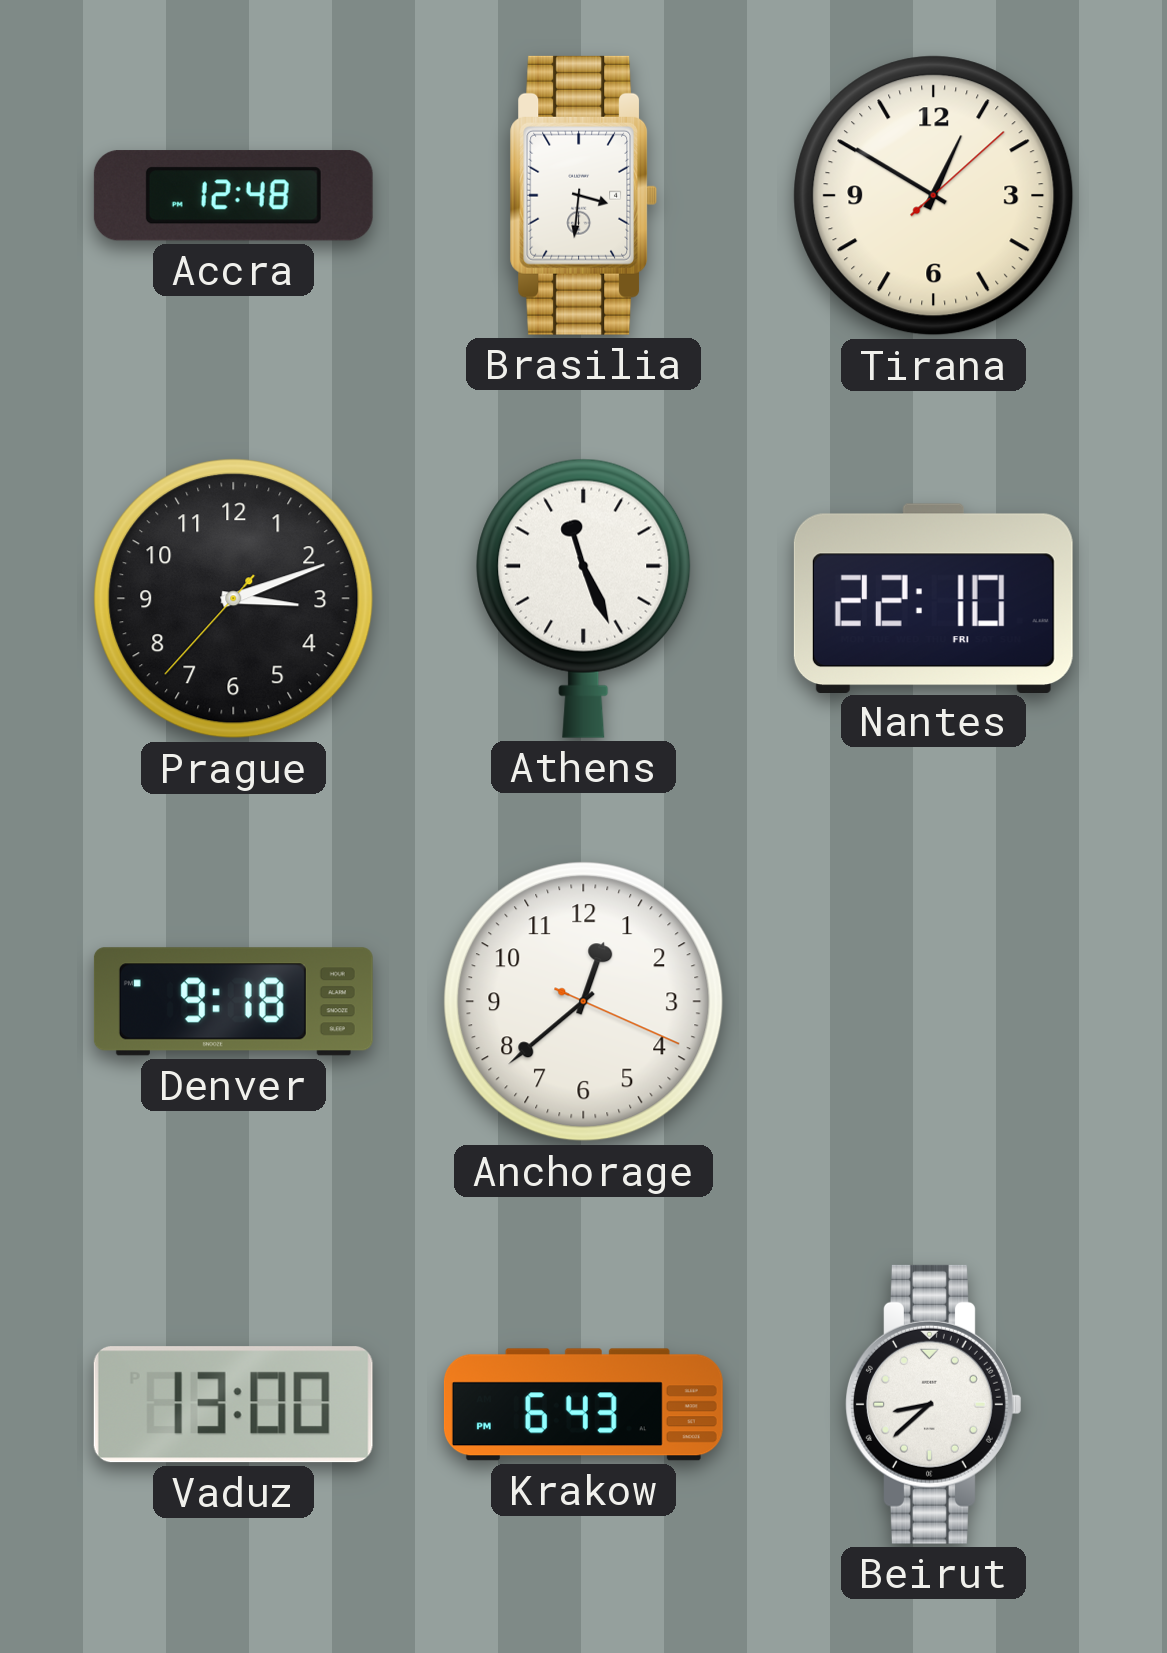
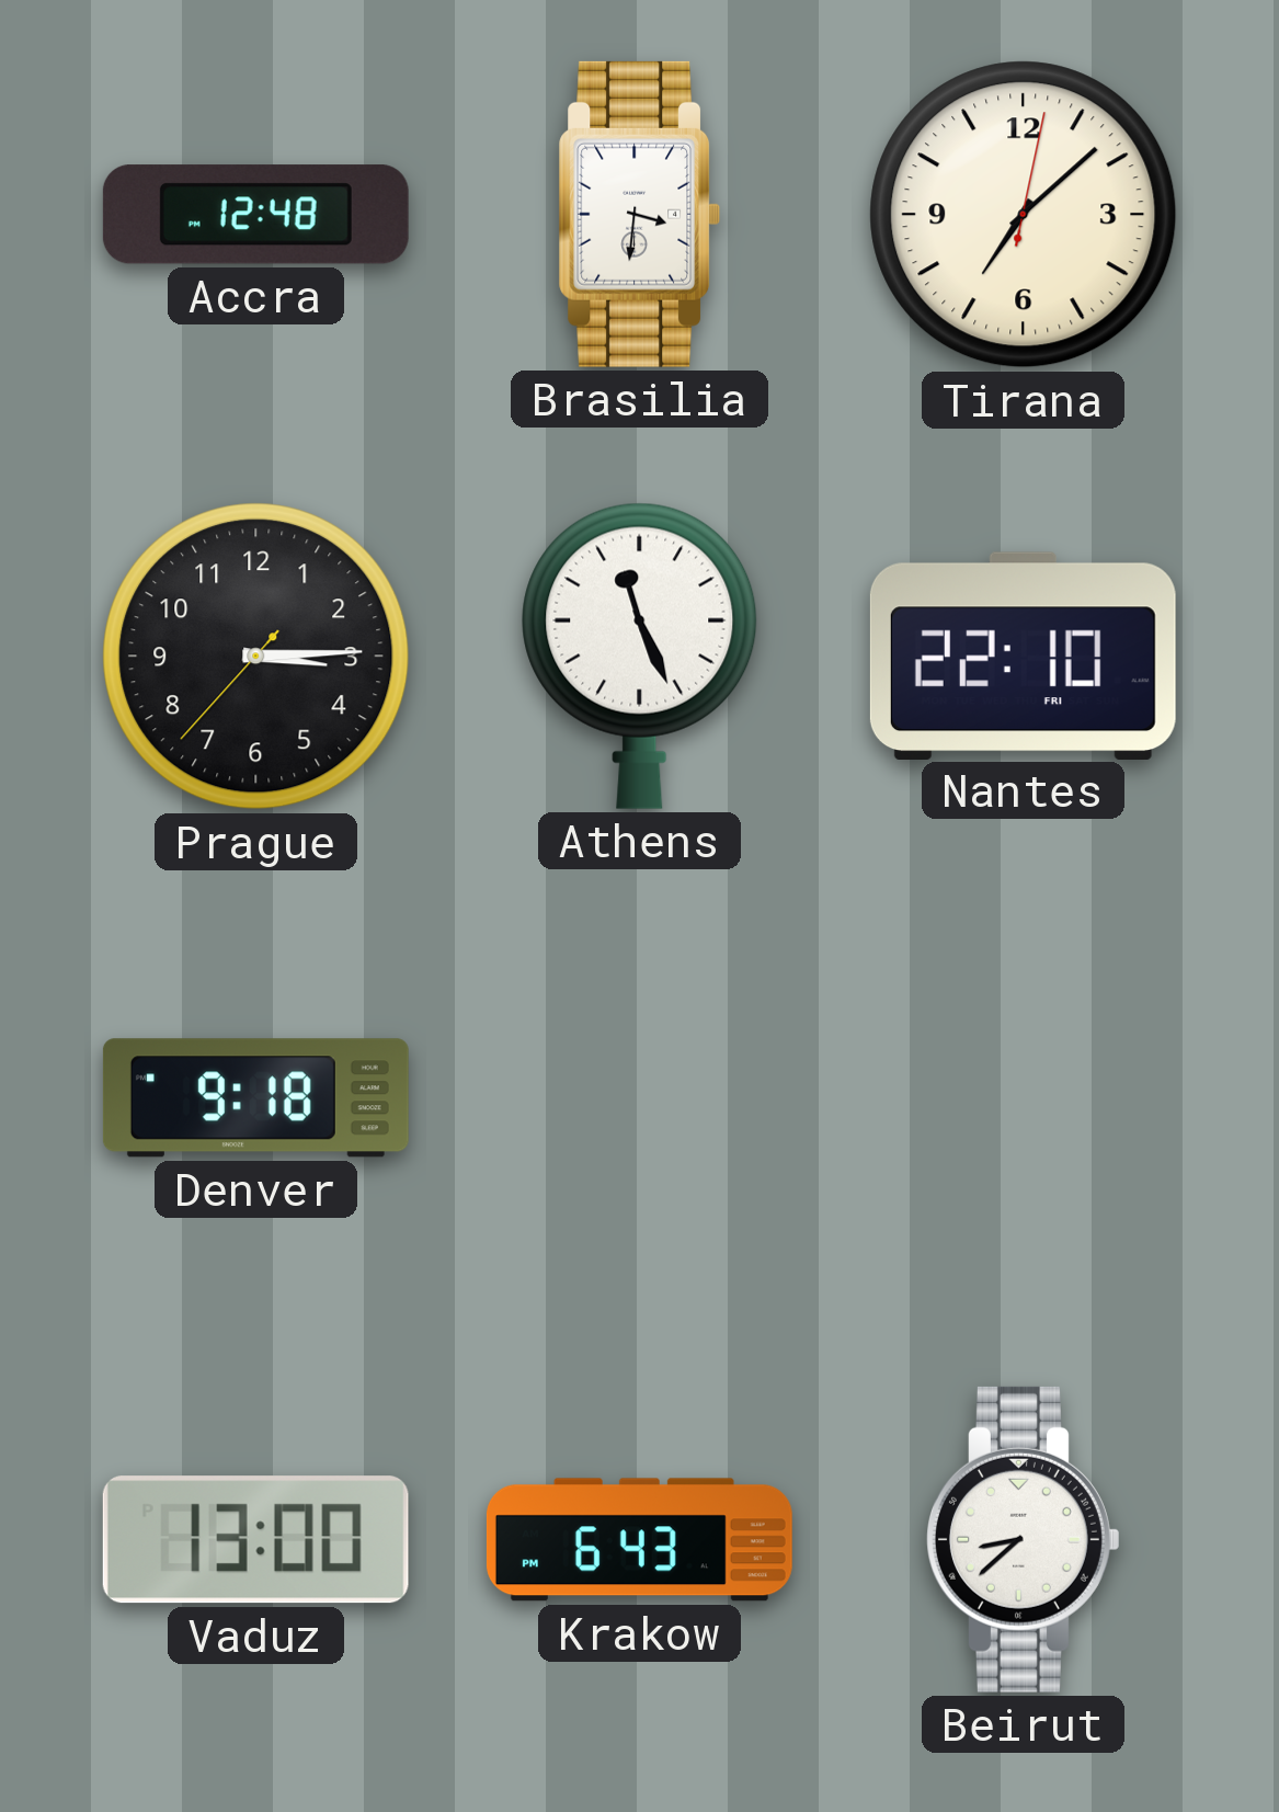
Tirana: 12:50 -> 7:08 (1024, 215)
Prague: 3:11 -> 3:14 (256, 657)
Anchorage: 12:38 -> none (584, 1002)
